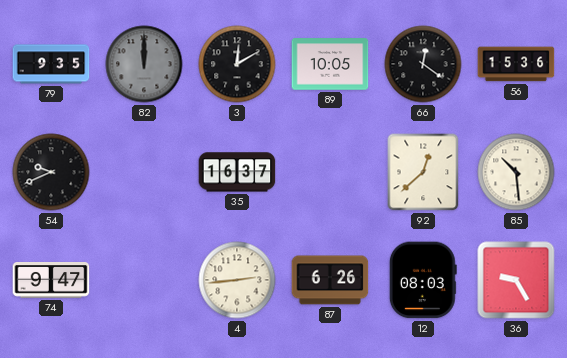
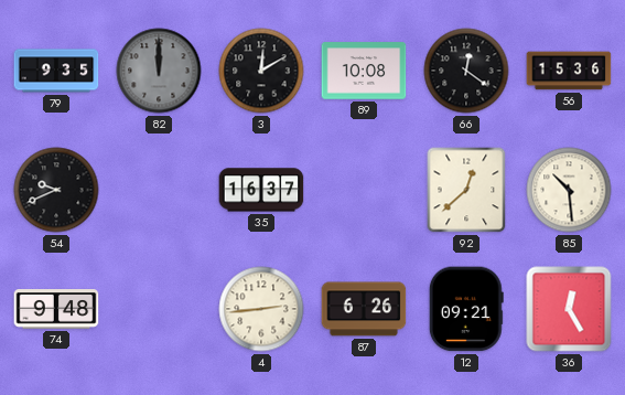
89: 10:05 -> 10:08 (364, 71)
74: 9:47 -> 9:48 (56, 309)
12: 08:03 -> 09:21 (466, 309)
36: 9:25 -> 12:25 (569, 309)
